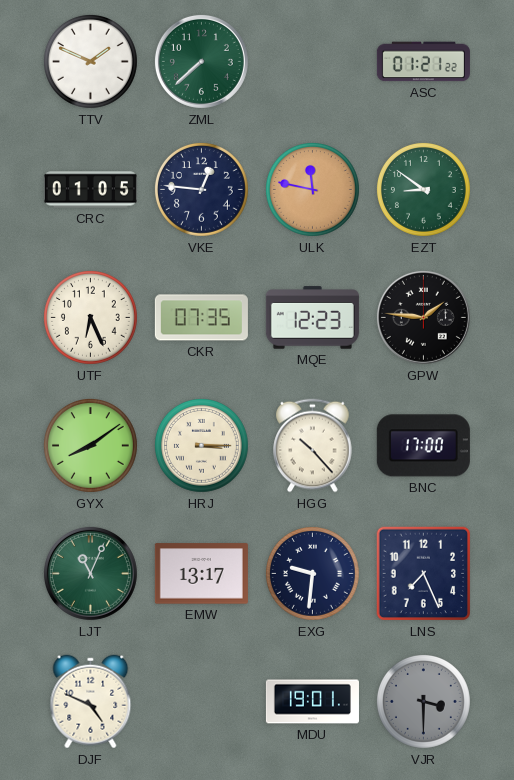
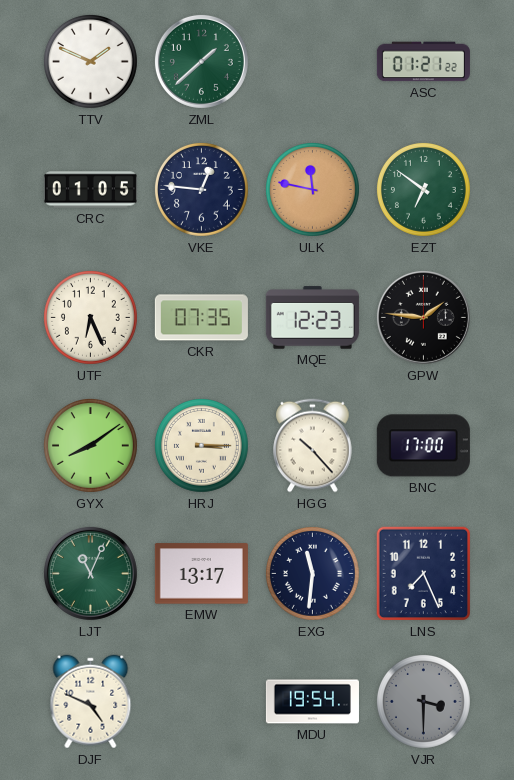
ZML: 7:38 -> 1:38 (201, 61)
EZT: 8:51 -> 6:51 (423, 189)
EXG: 9:31 -> 11:31 (312, 573)
MDU: 19:01 -> 19:54 (312, 702)
